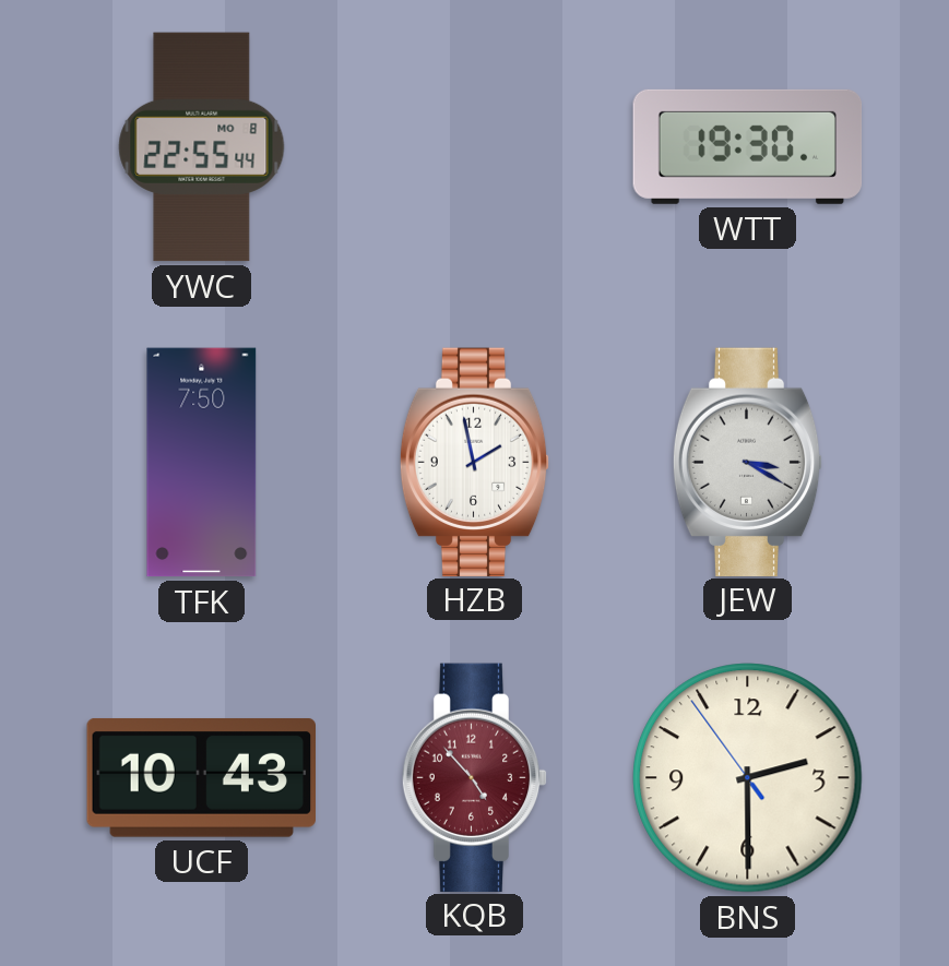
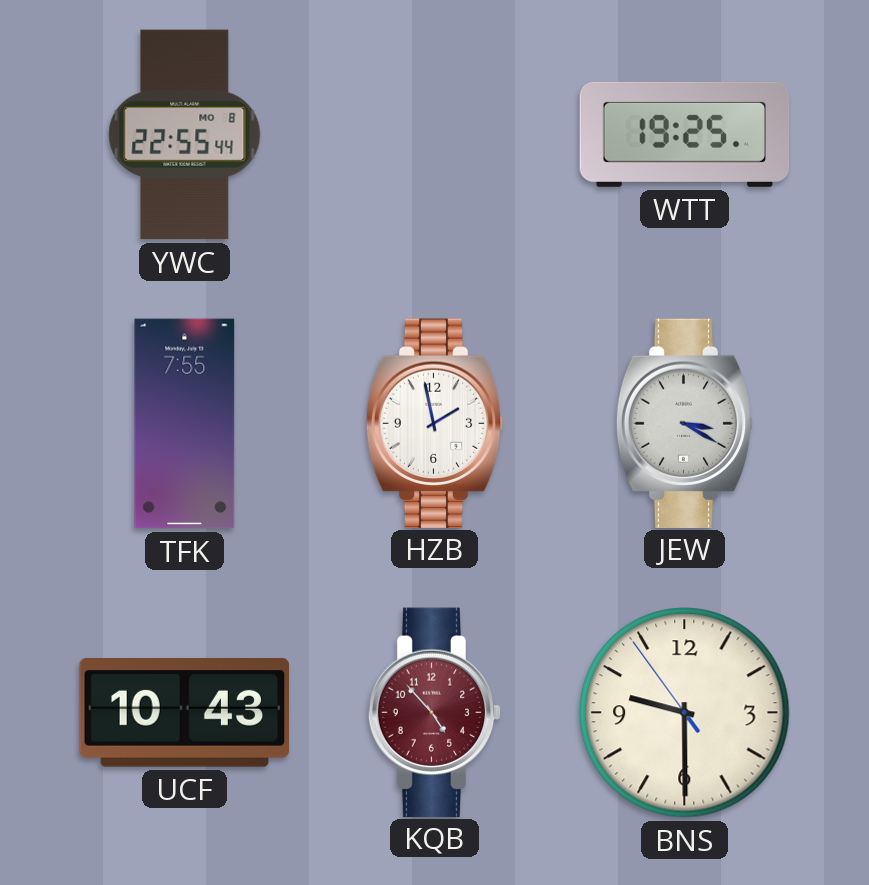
WTT: 19:30 -> 19:25 (685, 134)
TFK: 7:50 -> 7:55 (185, 424)
BNS: 2:29 -> 9:29 (685, 713)
